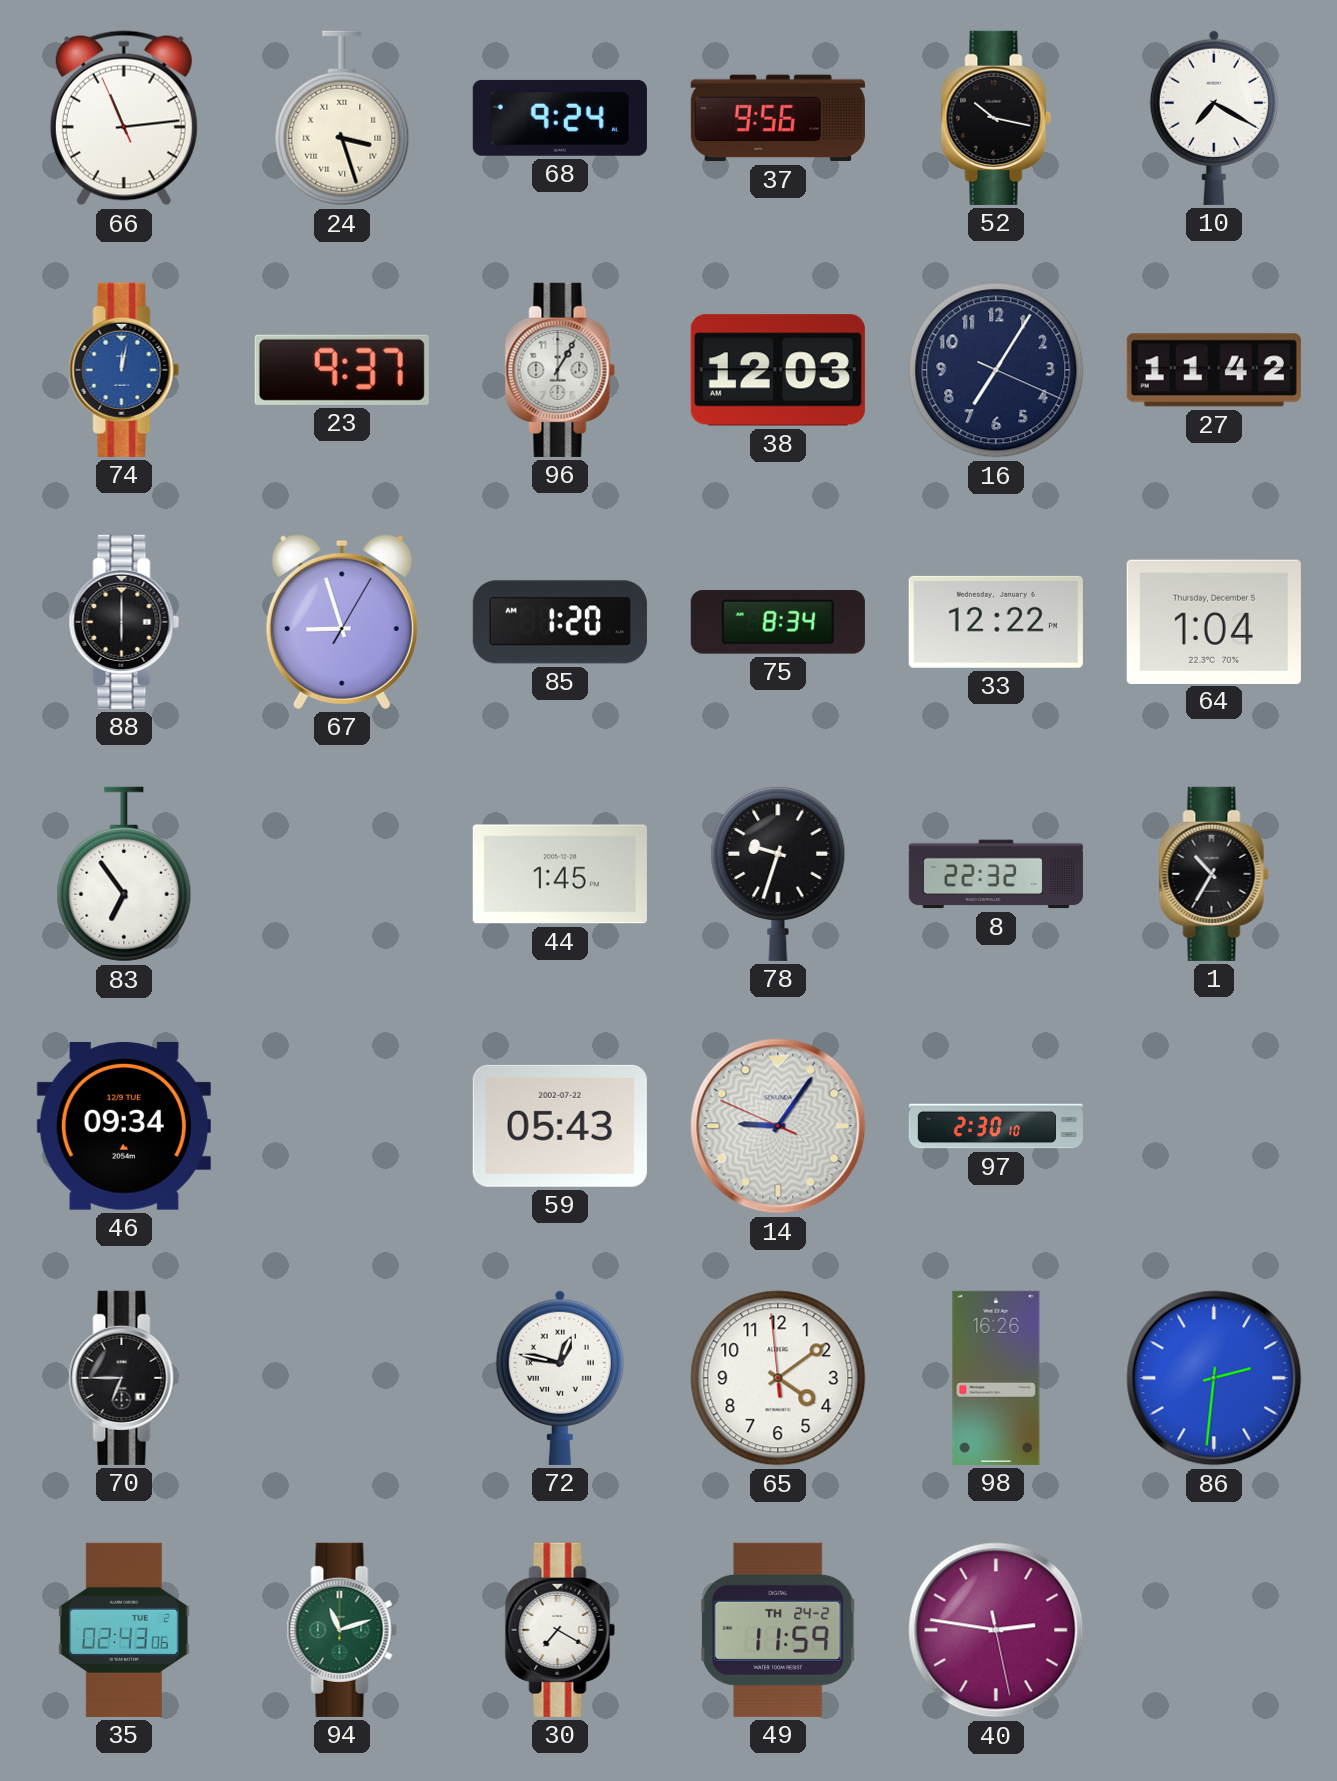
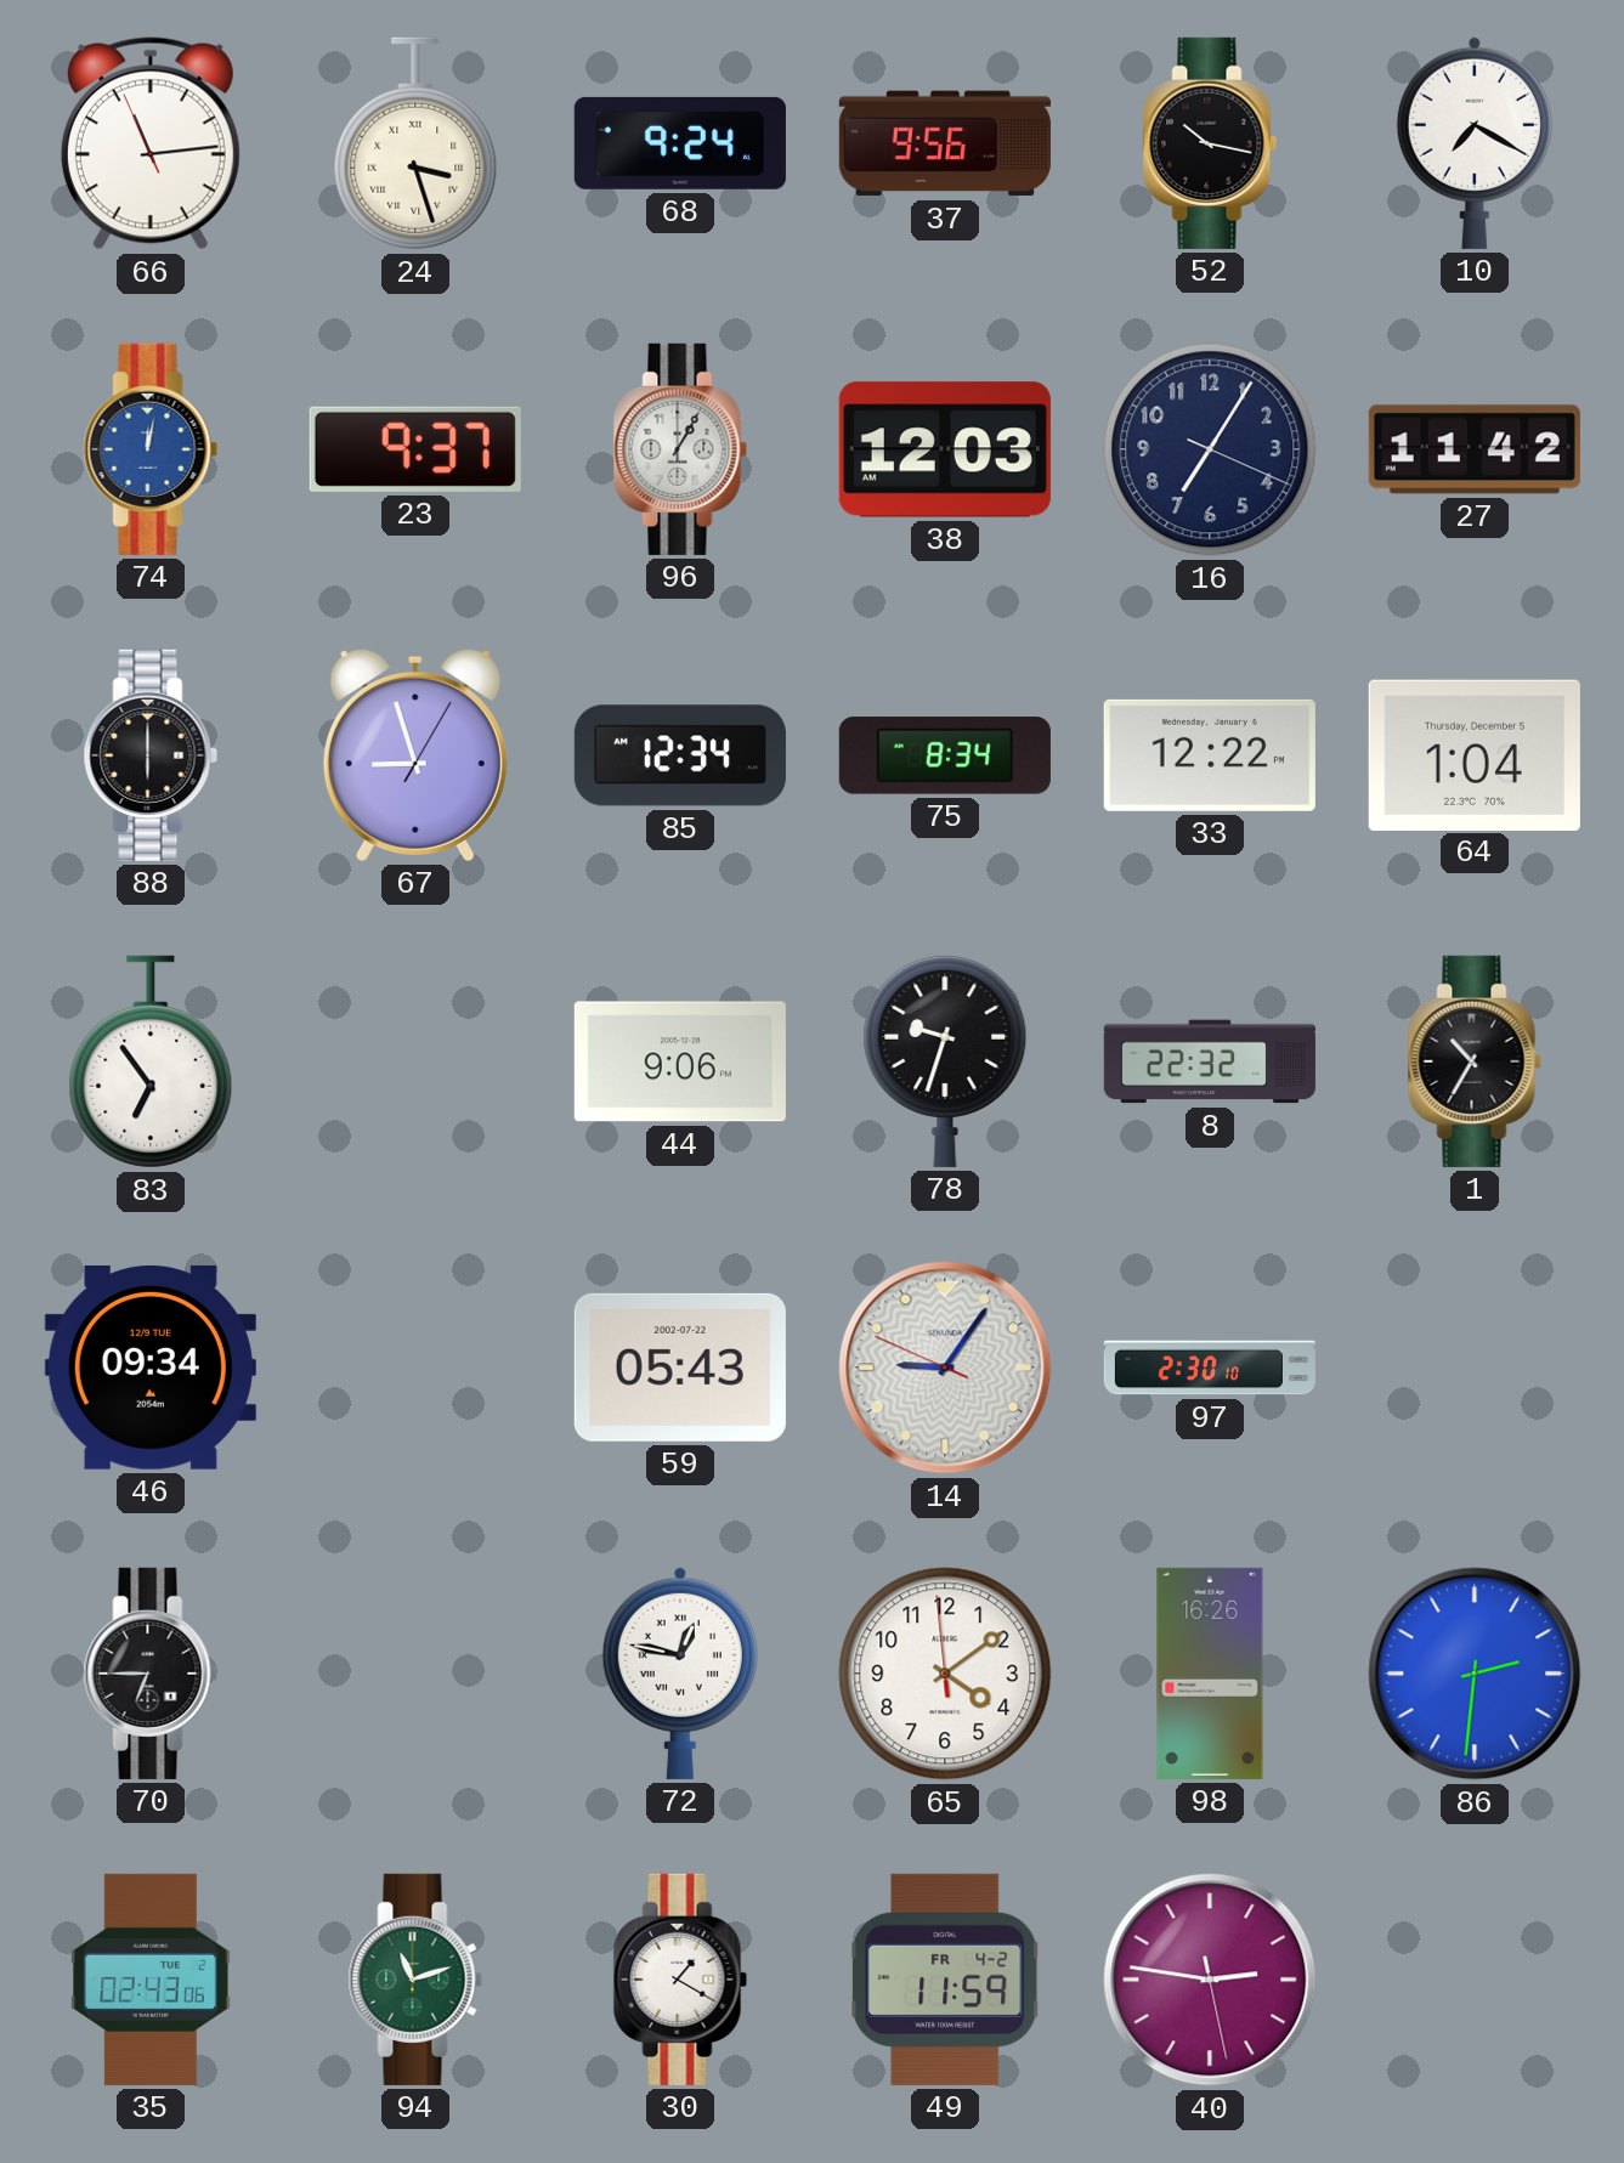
85: 1:20 -> 12:34 (680, 755)
44: 1:45 -> 9:06 (680, 1061)
30: 7:20 -> 1:20 (680, 1980)
49 date: TH 24-2 -> FR 4-2 (945, 1980)
